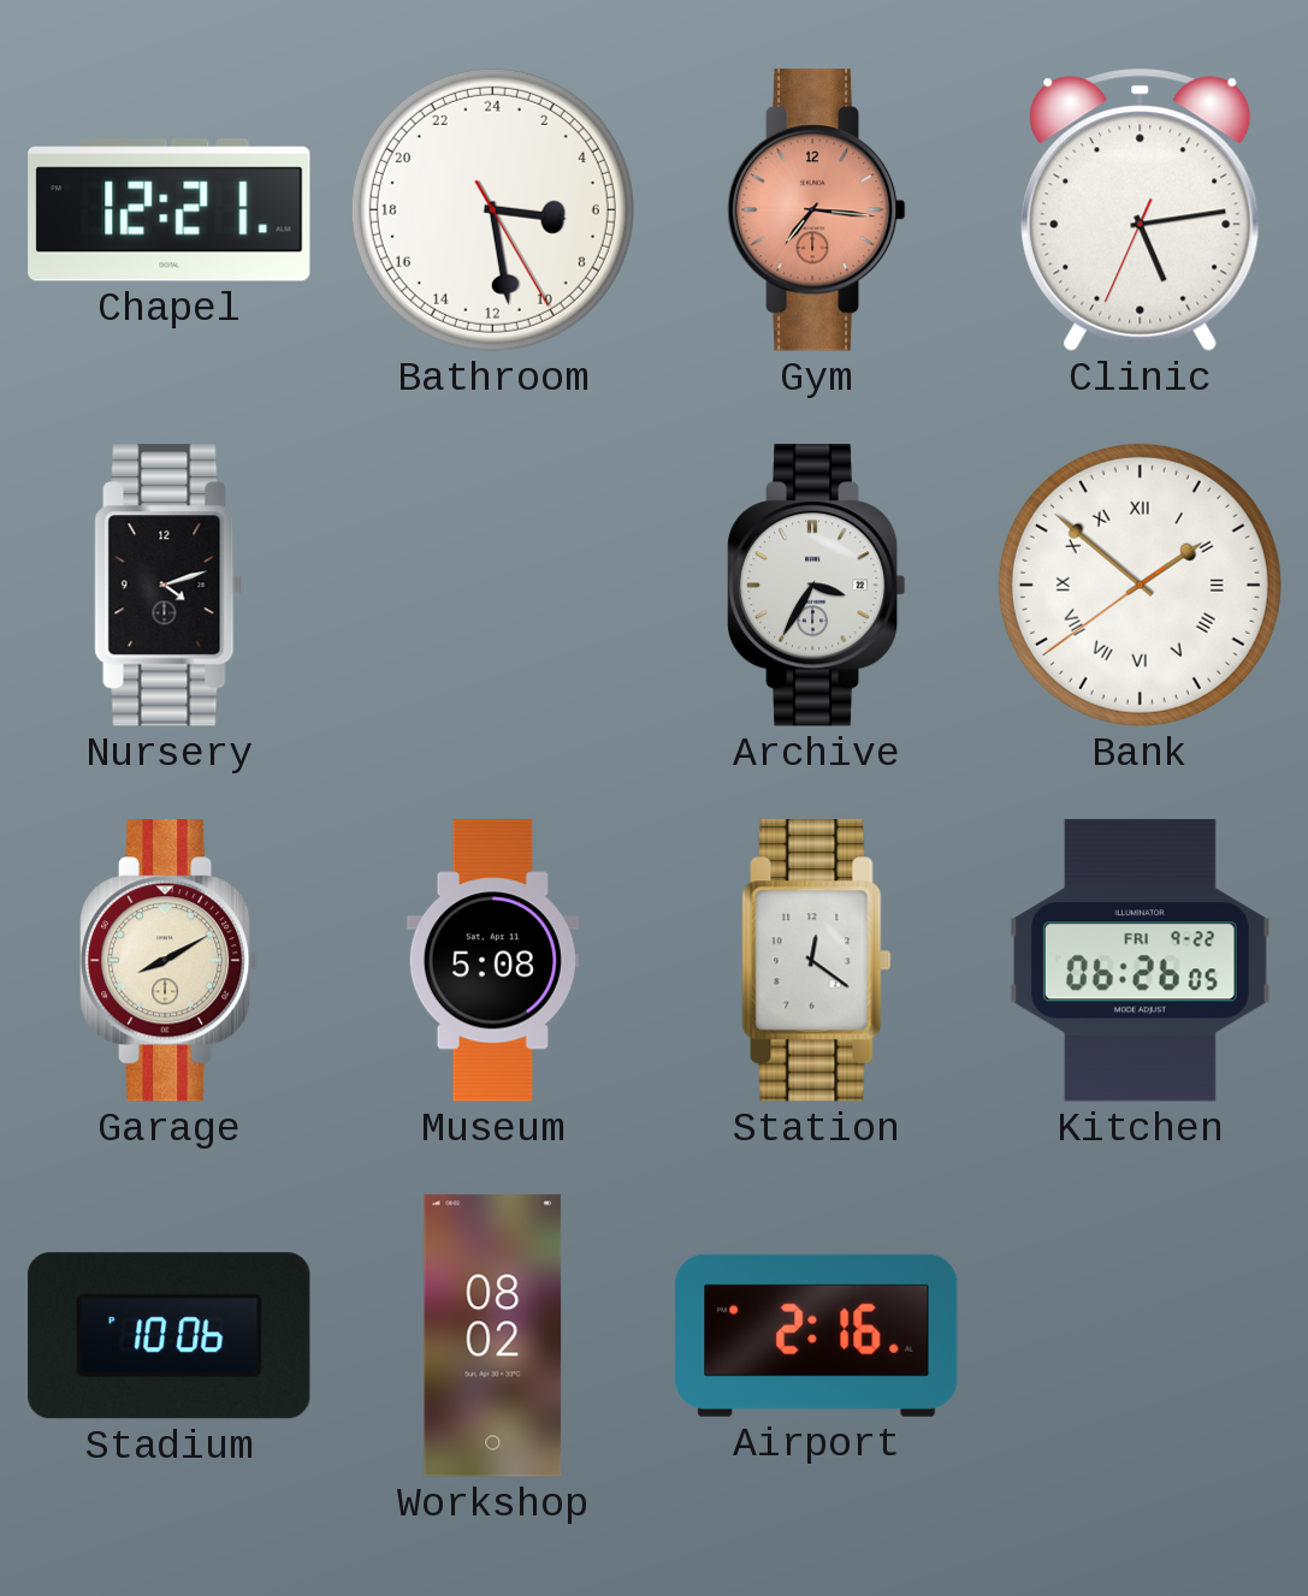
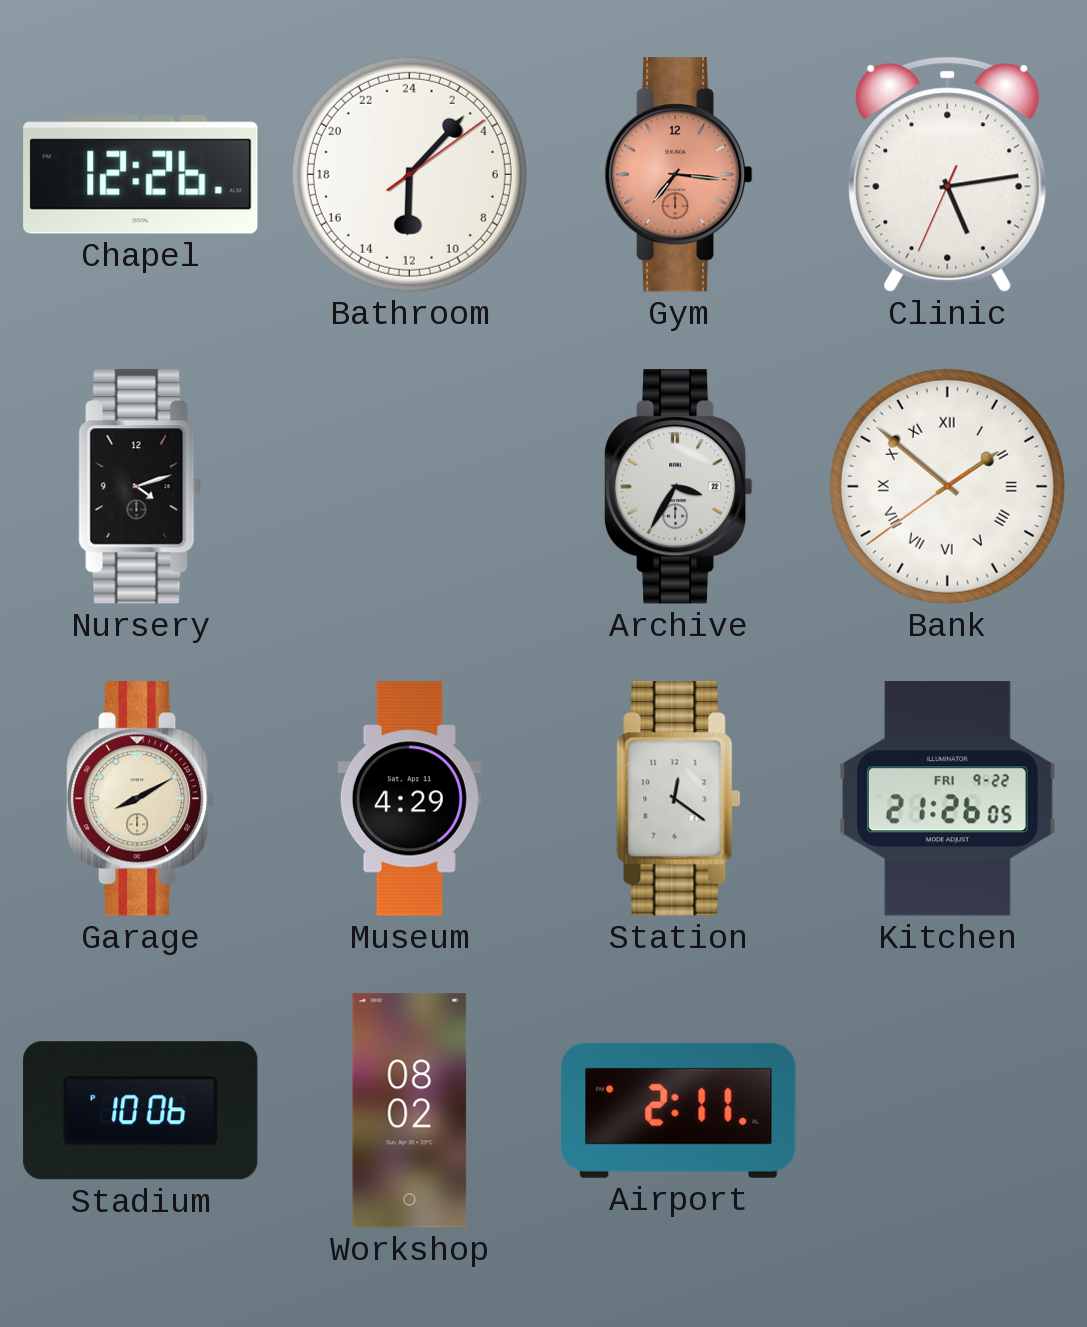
Chapel: 12:21 -> 12:26 (141, 175)
Bathroom: 6:28 -> 12:07 (409, 174)
Museum: 5:08 -> 4:29 (409, 799)
Kitchen: 06:26 -> 21:26 (947, 799)
Airport: 2:16 -> 2:11 (679, 1110)
